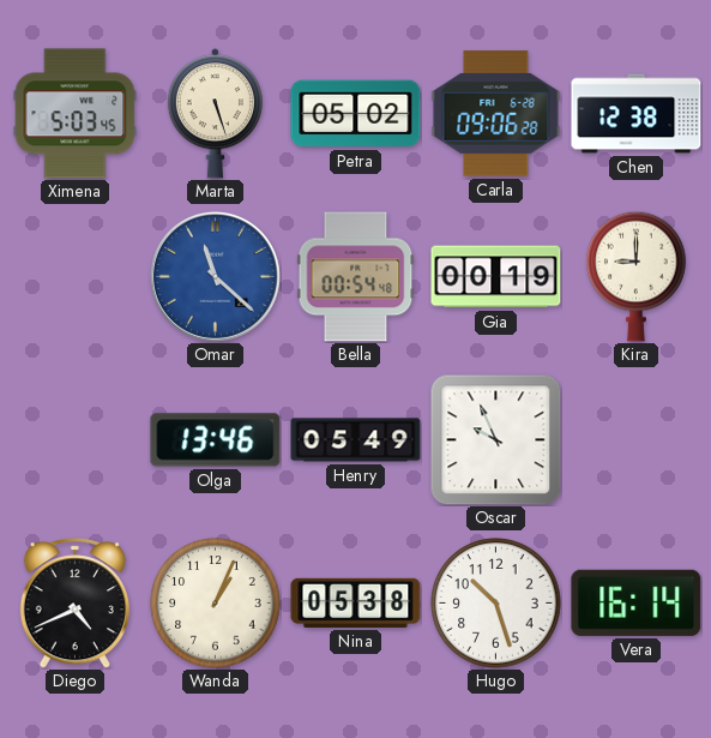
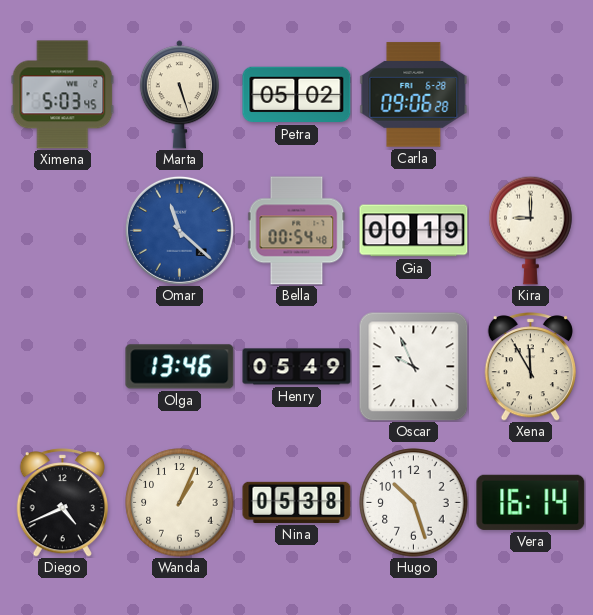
Chen: 12:38 -> none (637, 114)
Xena: none -> 11:55 (530, 367)
